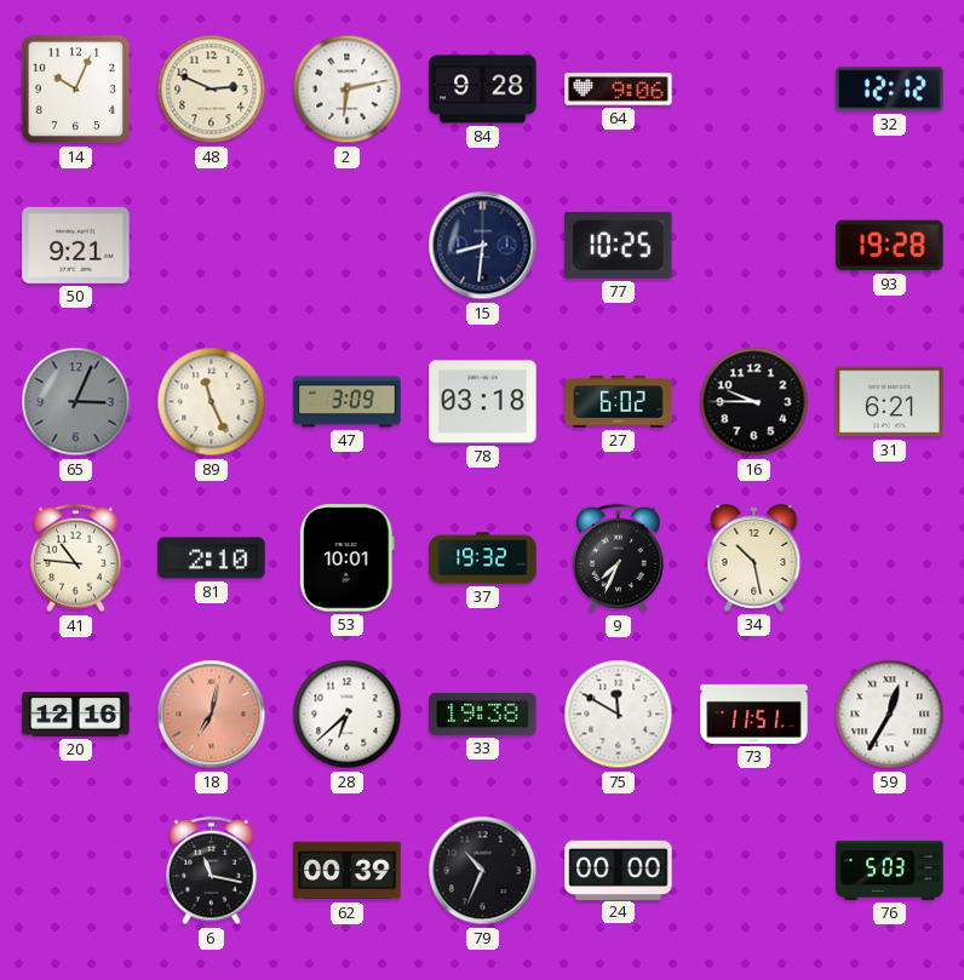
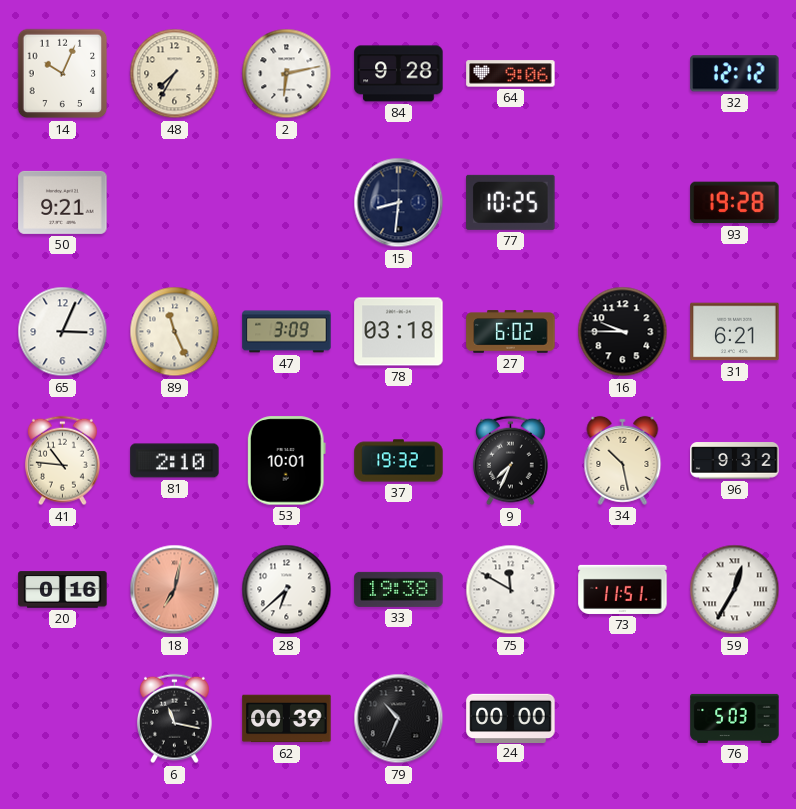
48: 2:49 -> 7:35 (175, 74)
65 dial: grey -> white (63, 332)
96: none -> 9:32 (735, 461)
20: 12:16 -> 0:16 (63, 590)
